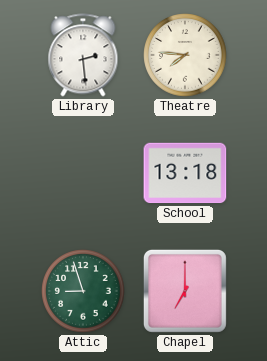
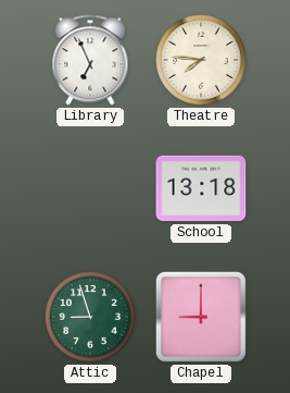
Library: 2:29 -> 6:56 (90, 60)
Chapel: 7:00 -> 9:00 (201, 317)
